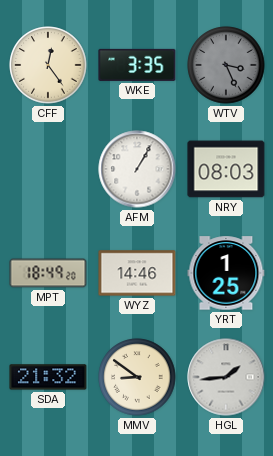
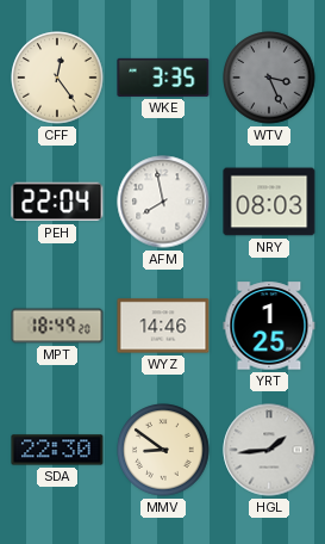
PEH: none -> 22:04 (57, 202)
AFM: 1:05 -> 7:58 (163, 202)
SDA: 21:32 -> 22:30 (57, 450)
